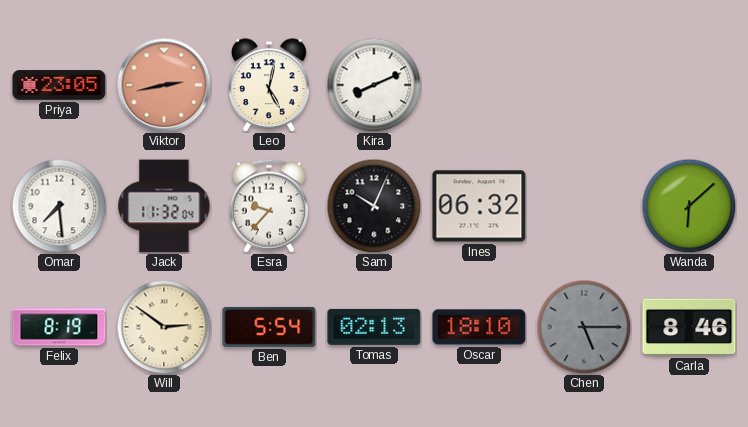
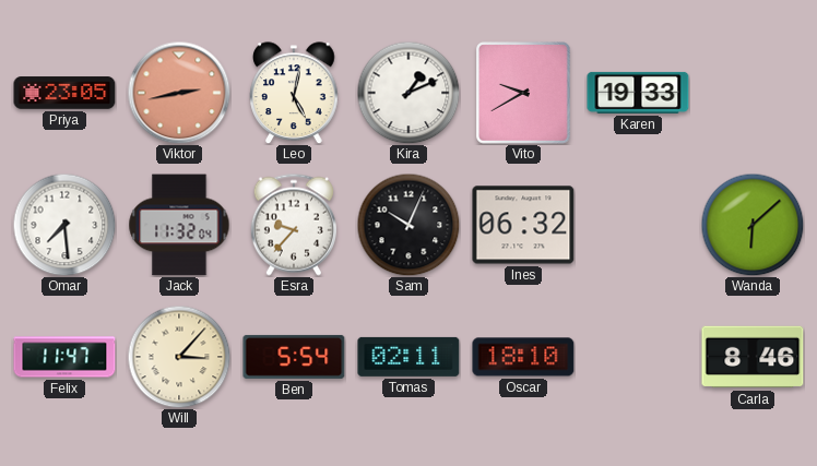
Kira: 8:11 -> 1:11 (408, 93)
Vito: none -> 9:40 (523, 93)
Karen: none -> 19:33 (638, 93)
Felix: 8:19 -> 11:47 (64, 357)
Will: 2:51 -> 3:07 (179, 357)
Tomas: 02:13 -> 02:11 (408, 357)
Chen: 5:15 -> none (584, 327)
